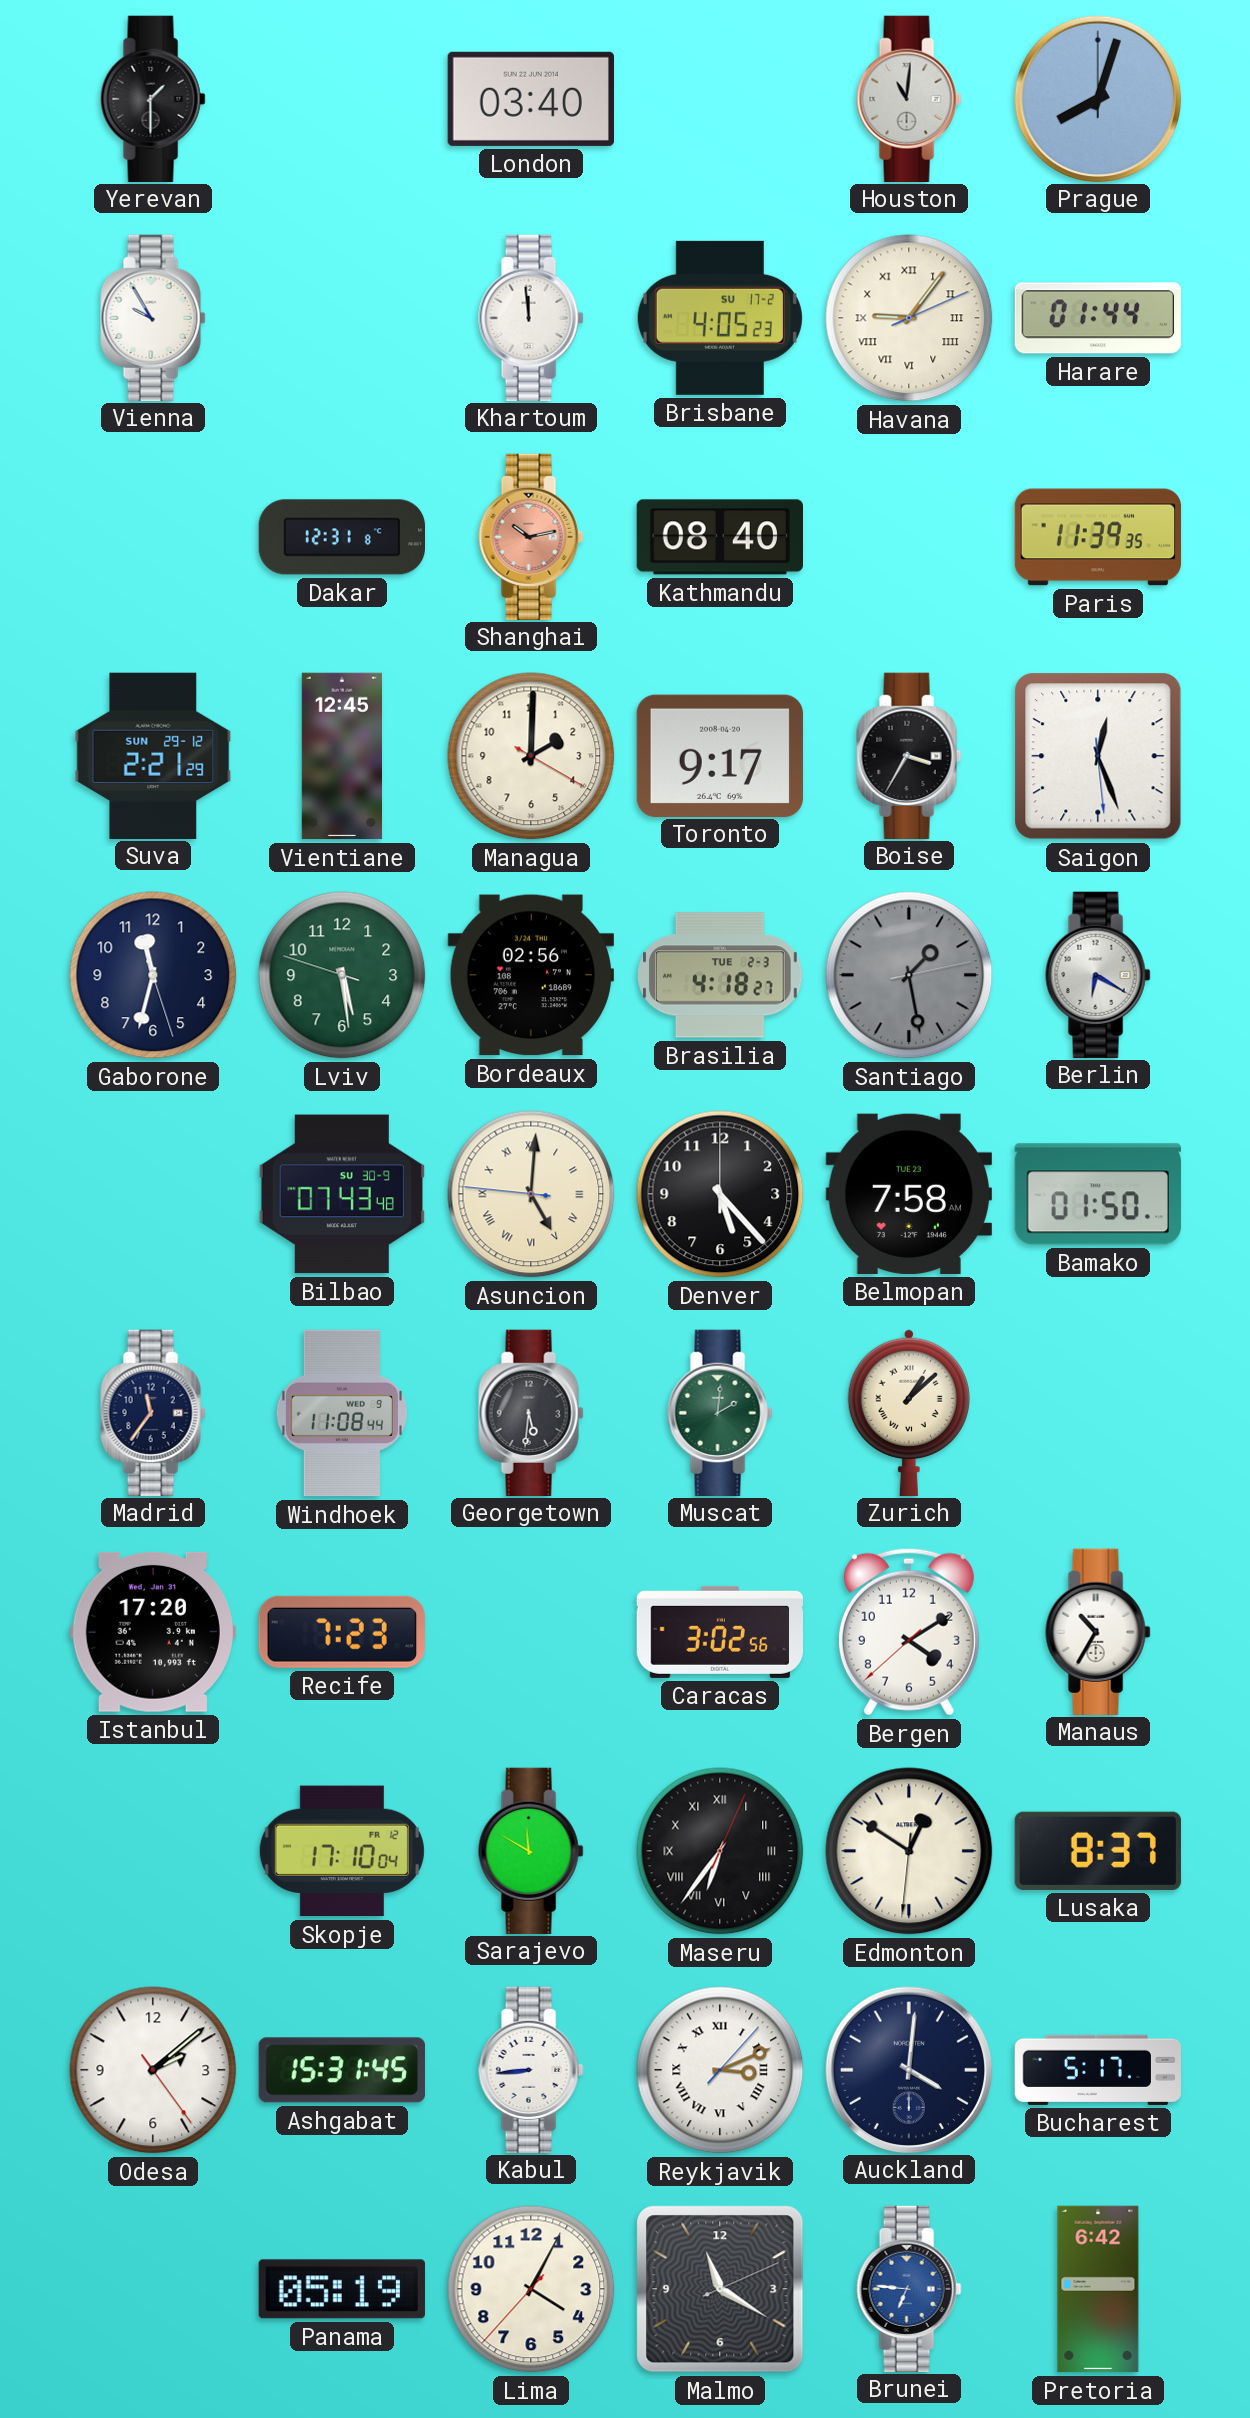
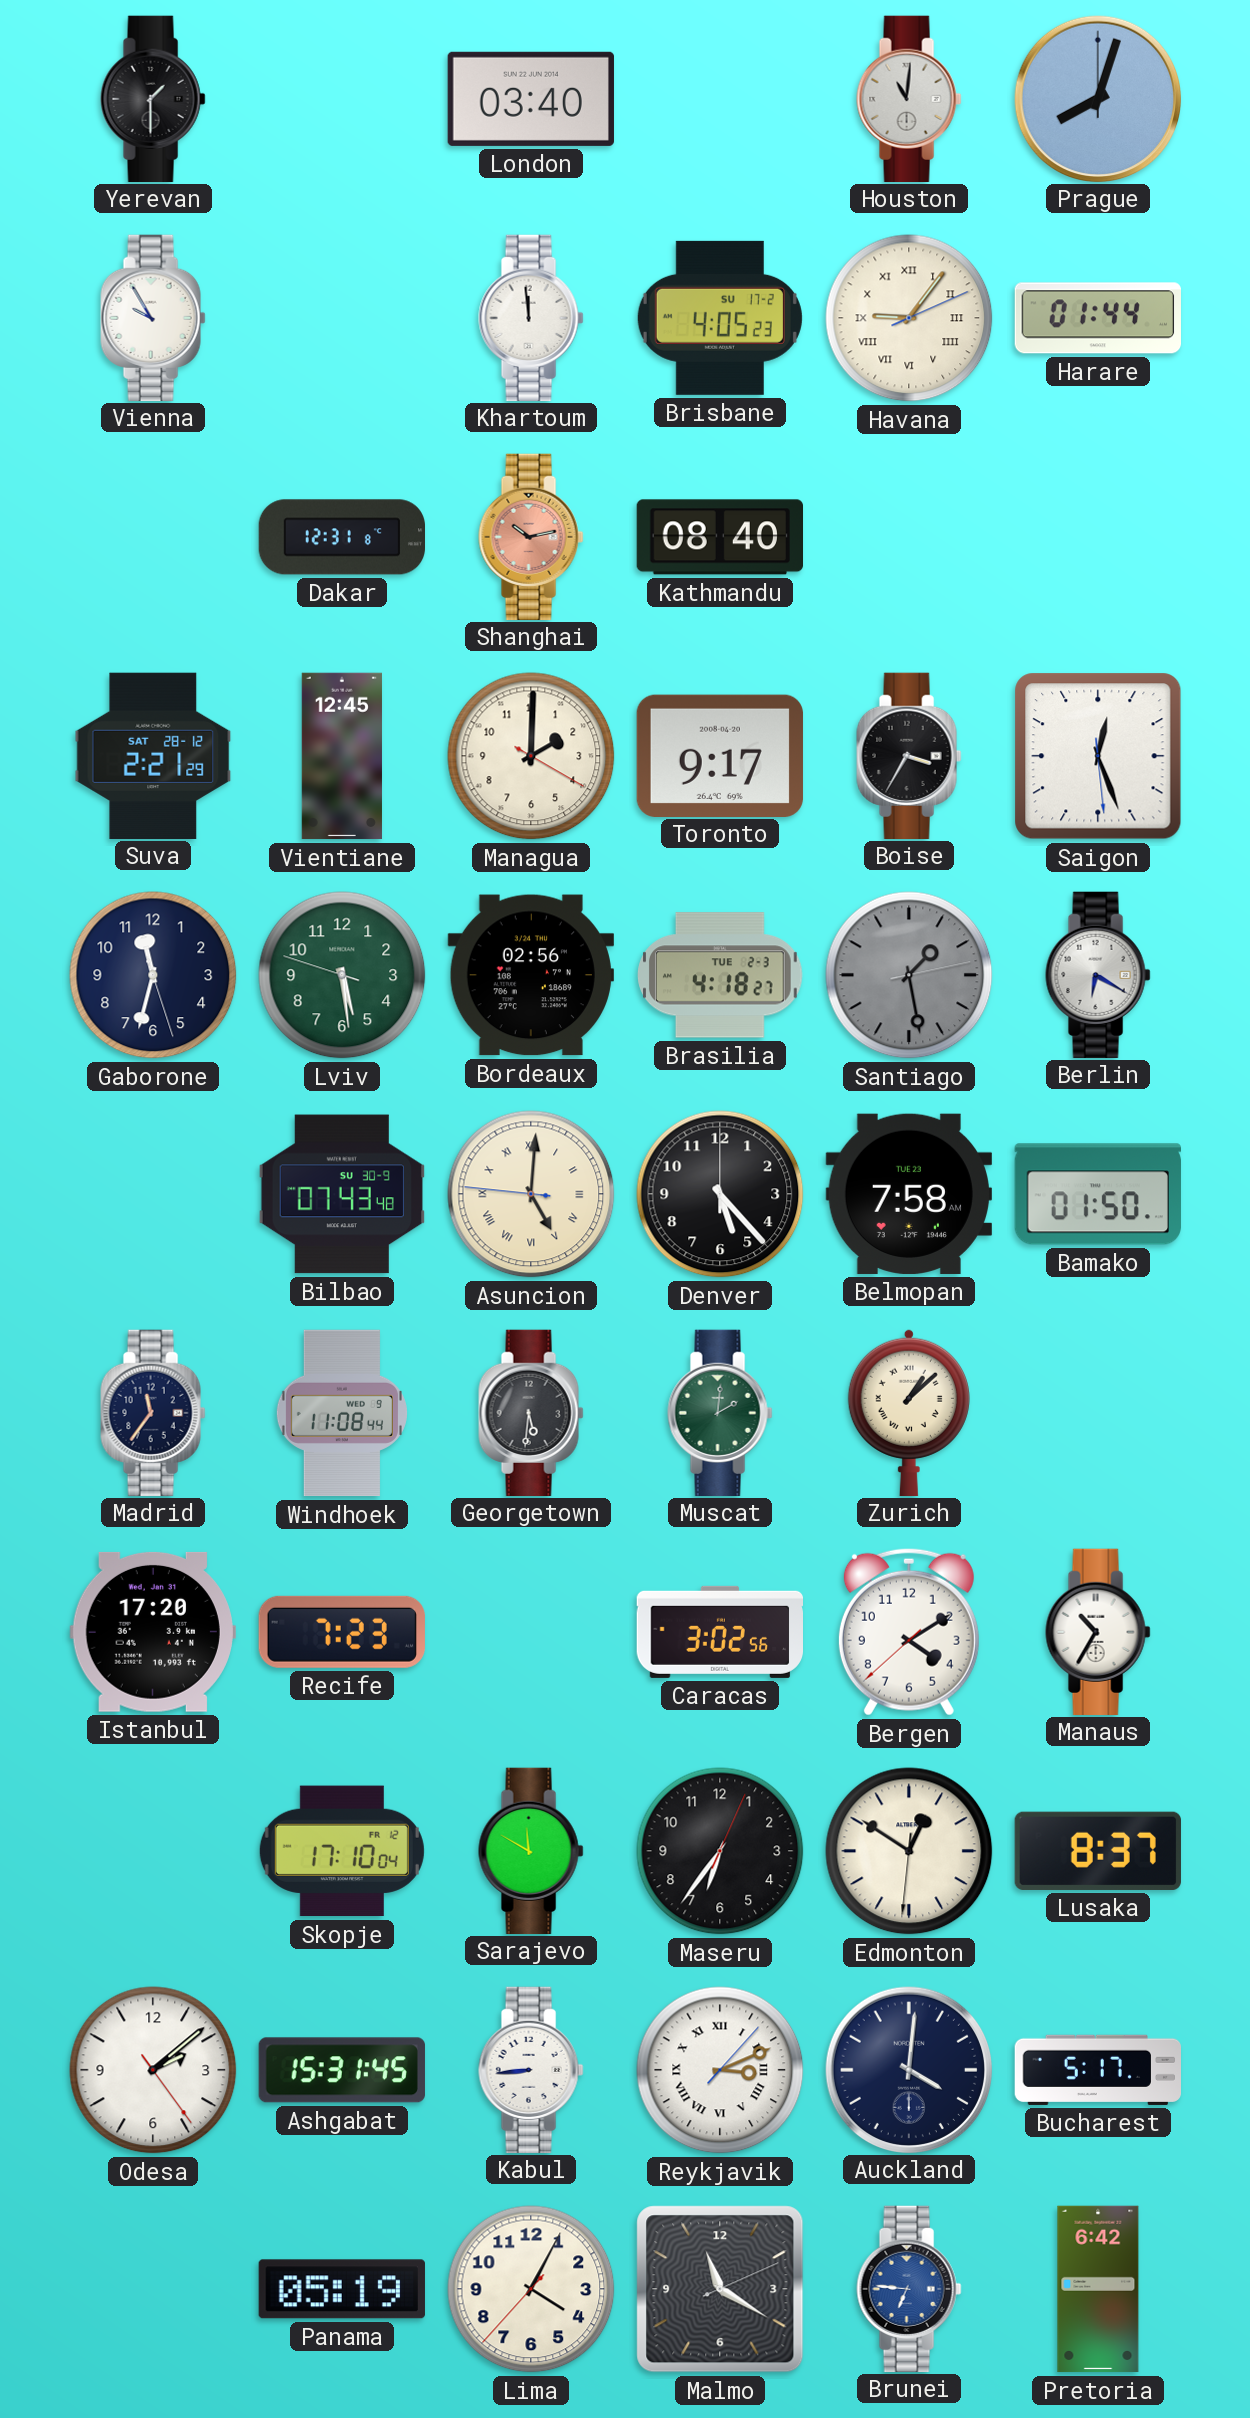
Paris: 11:39 -> none (1098, 537)
Suva date: SUN 29-12 -> SAT 28-12 (153, 755)
Maseru numerals: Roman -> Arabic (720, 1851)
